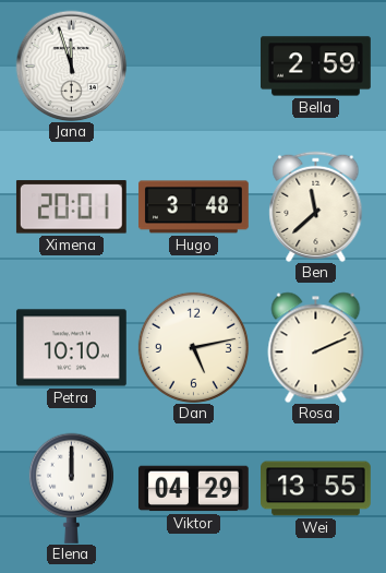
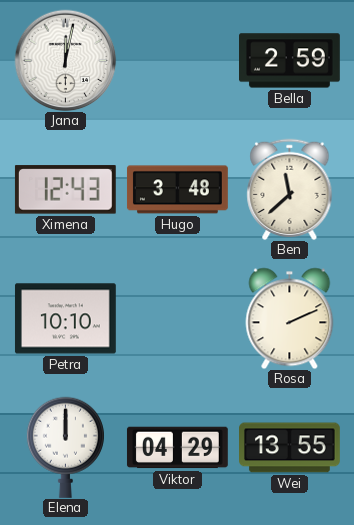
Jana: 11:57 -> 12:02 (65, 60)
Ximena: 20:01 -> 12:43 (65, 190)
Dan: 5:13 -> none (193, 347)
